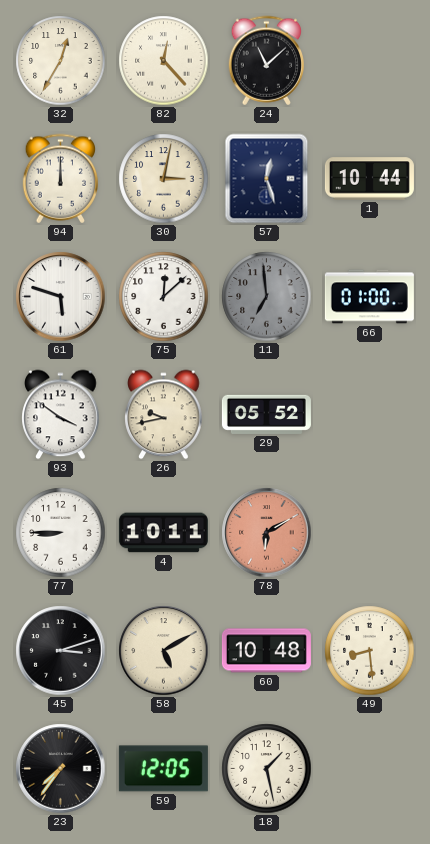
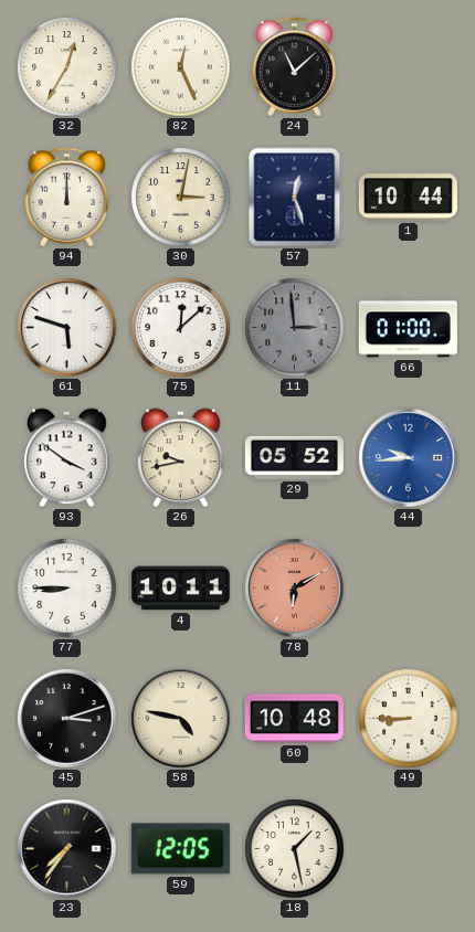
82: 12:23 -> 12:26 (181, 67)
11: 6:59 -> 2:59 (295, 328)
44: none -> 9:44 (409, 458)
58: 5:10 -> 4:47 (181, 719)
49: 8:29 -> 8:45 (409, 719)
